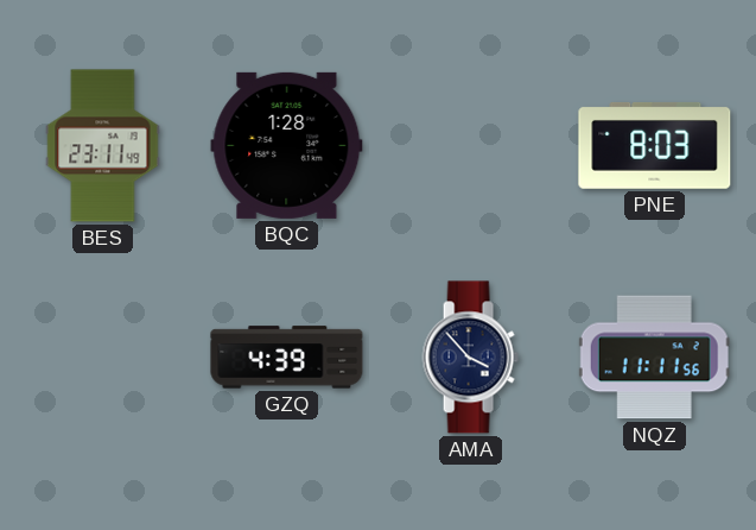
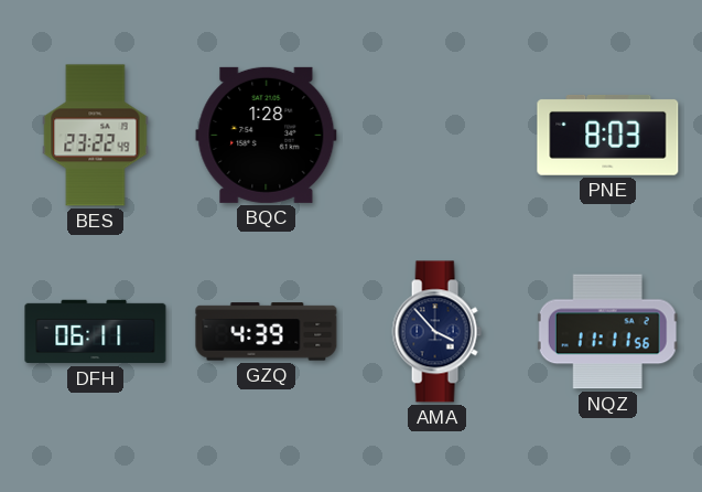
BES: 23:11 -> 23:22 (96, 136)
DFH: none -> 06:11 (96, 332)
